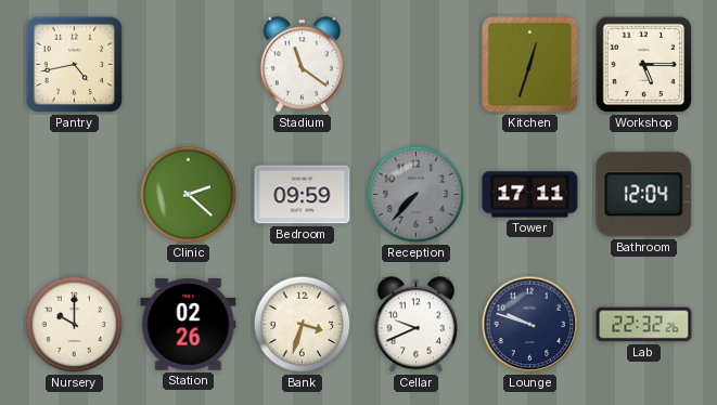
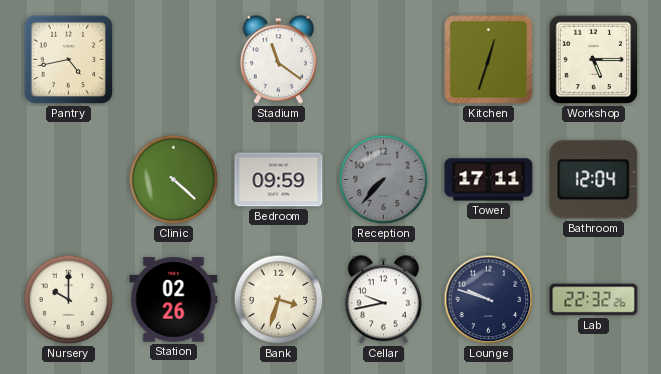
Clinic: 2:22 -> 4:22 (174, 180)
Cellar: 9:41 -> 9:43 (383, 300)
